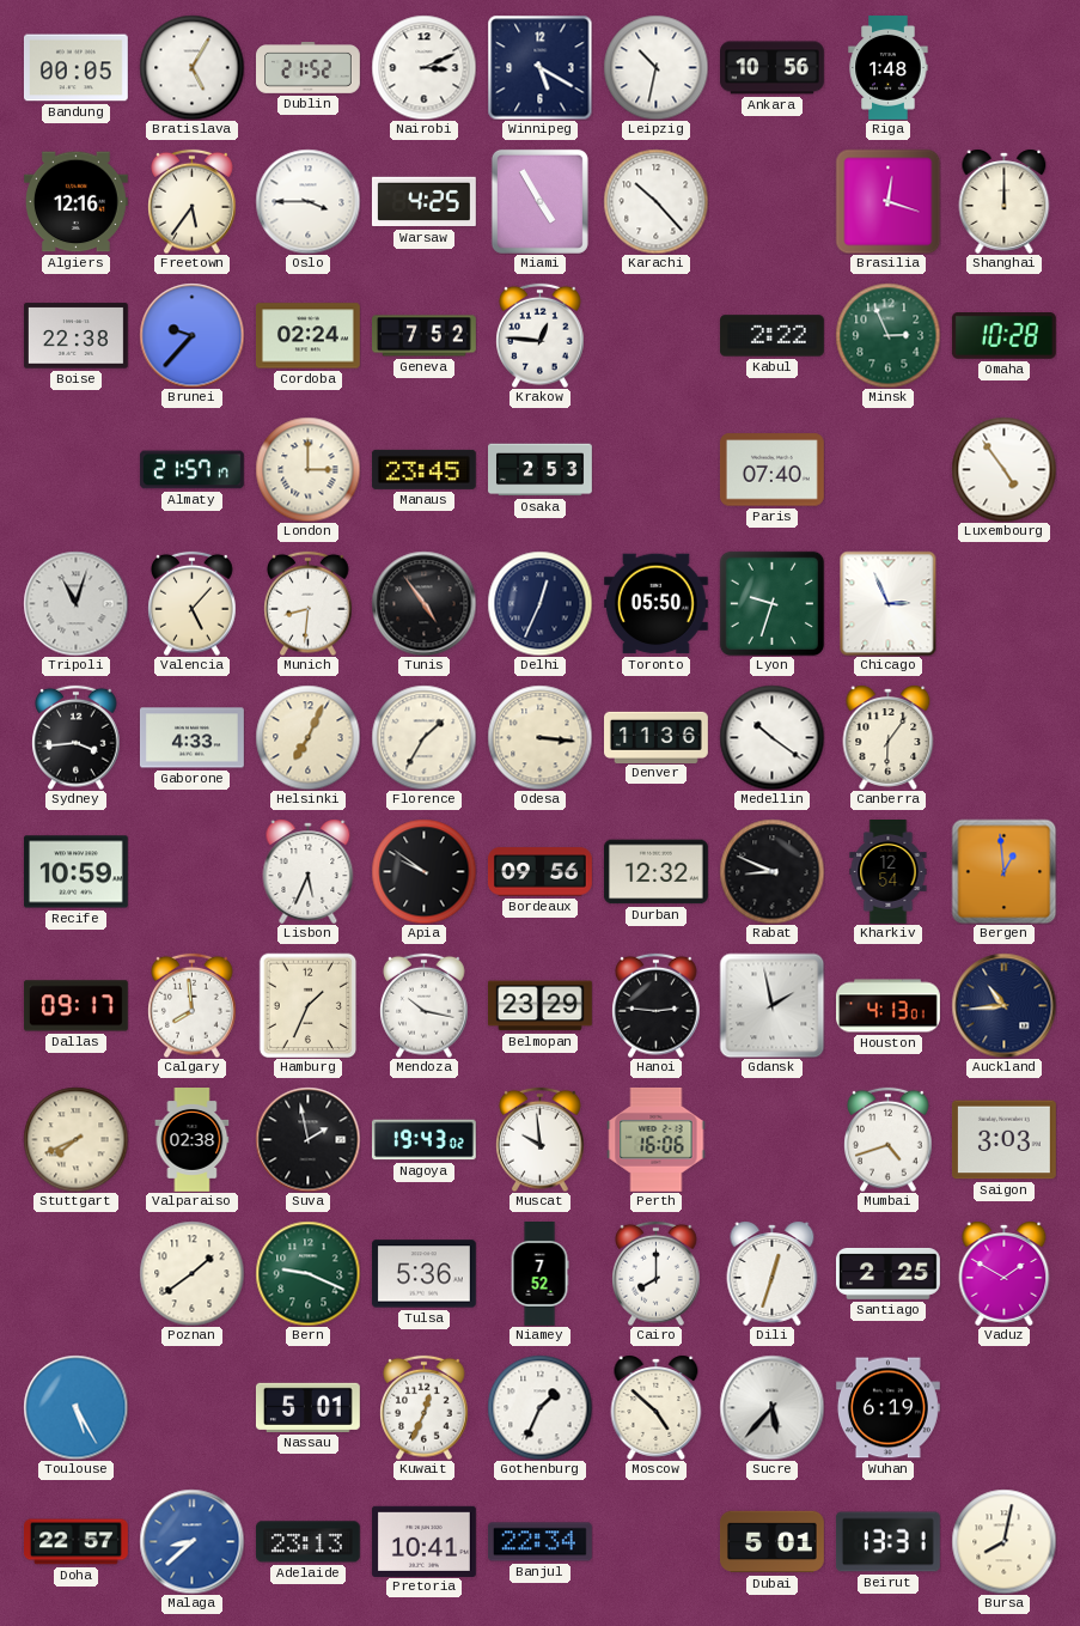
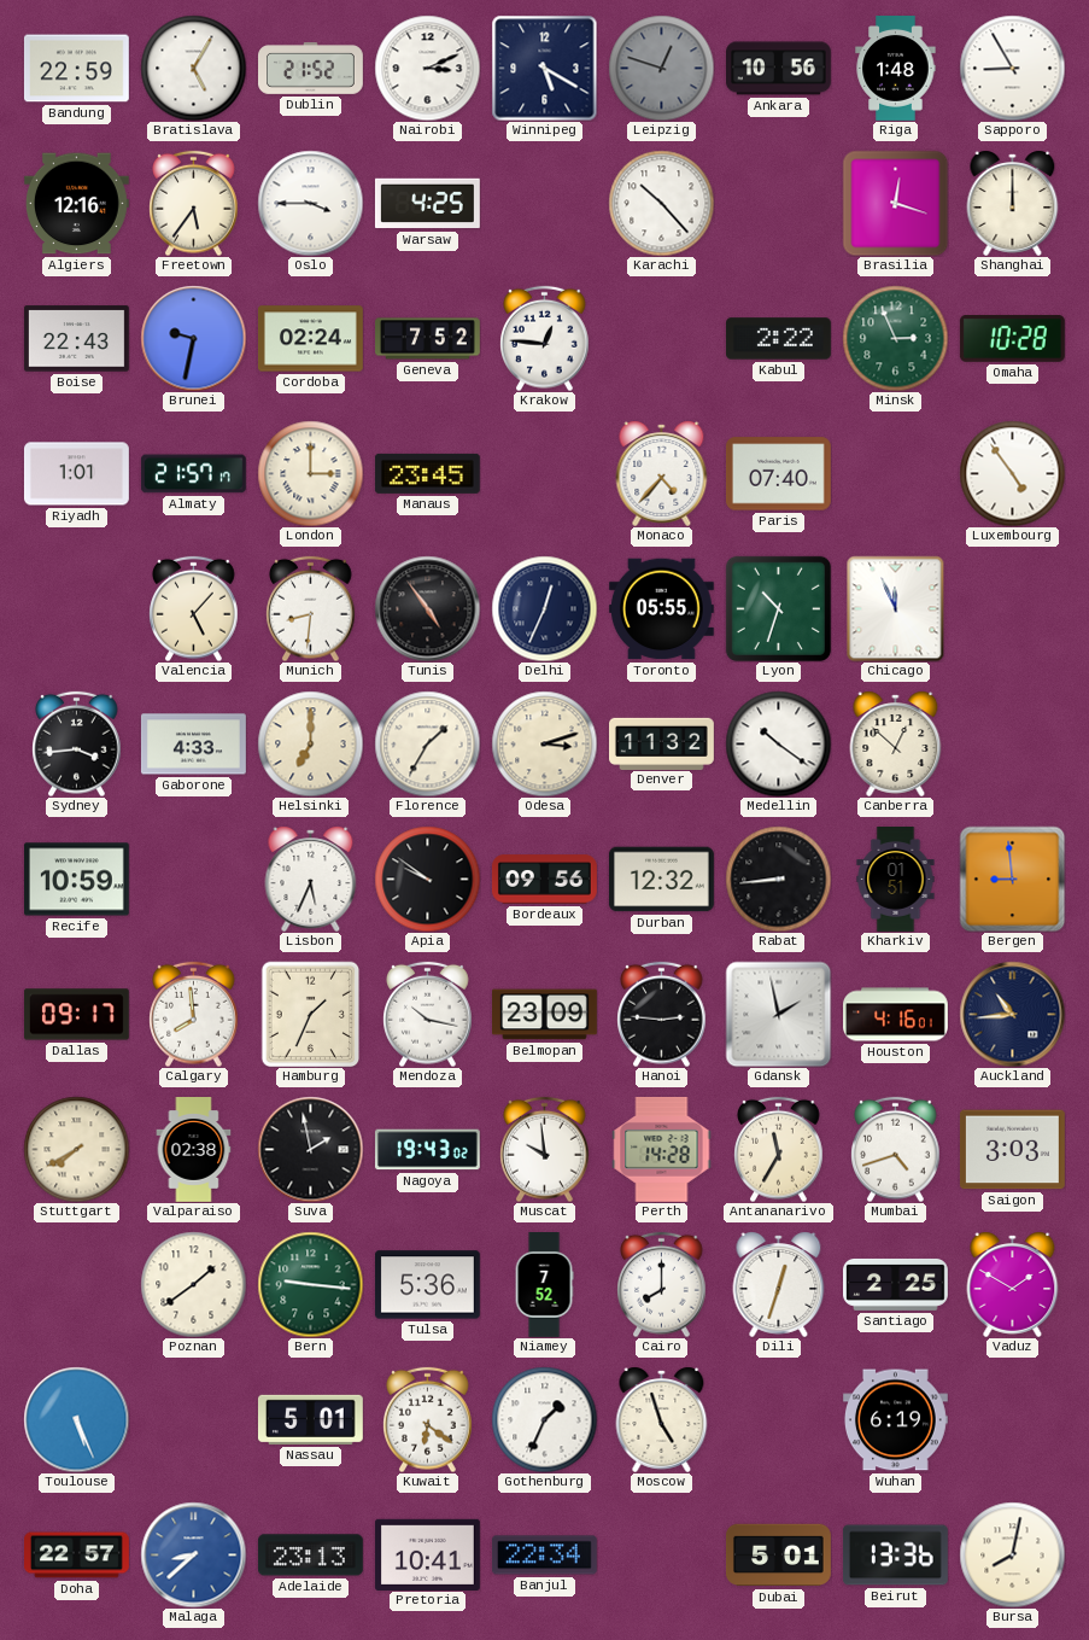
Bandung: 00:05 -> 22:59 (76, 69)
Leipzig: 10:32 -> 12:48 (661, 68)
Leipzig dial: white -> grey (661, 68)
Sapporo: none -> 8:55 (1012, 68)
Miami: 4:55 -> none (539, 201)
Boise: 22:38 -> 22:43 (76, 339)
Brunei: 9:37 -> 9:32 (193, 338)
Riyadh: none -> 1:01 (76, 474)
Osaka: 2:53 -> none (541, 470)
Monaco: none -> 4:37 (662, 473)
Tripoli: 11:03 -> none (75, 603)
Toronto: 05:50 -> 05:55 (661, 609)
Lyon: 9:33 -> 10:33 (778, 608)
Chicago: 2:56 -> 11:56 (896, 608)
Helsinki: 7:04 -> 7:00 (310, 743)
Odesa: 3:16 -> 3:12 (544, 743)
Denver: 11:36 -> 11:32 (662, 743)
Canberra: 6:06 -> 12:52 (896, 743)
Rabat: 8:49 -> 8:44 (778, 879)
Kharkiv: 12:54 -> 01:51 (896, 880)
Bergen: 12:59 -> 8:59 (1012, 879)
Belmopan: 23:29 -> 23:09 (545, 1015)
Houston: 4:13 -> 4:16 (896, 1015)
Stuttgart: 7:41 -> 7:40 (76, 1149)
Perth: 16:06 -> 14:28 (662, 1149)
Antananarivo: none -> 11:35 (779, 1149)
Bern: 9:19 -> 9:16 (310, 1284)
Toulouse: 5:25 -> 5:26 (76, 1419)
Kuwait: 12:34 -> 6:21 (428, 1419)
Moscow: 4:52 -> 4:57 (662, 1419)
Sucre: 5:37 -> none (771, 1407)
Beirut: 13:31 -> 13:36 (895, 1556)
